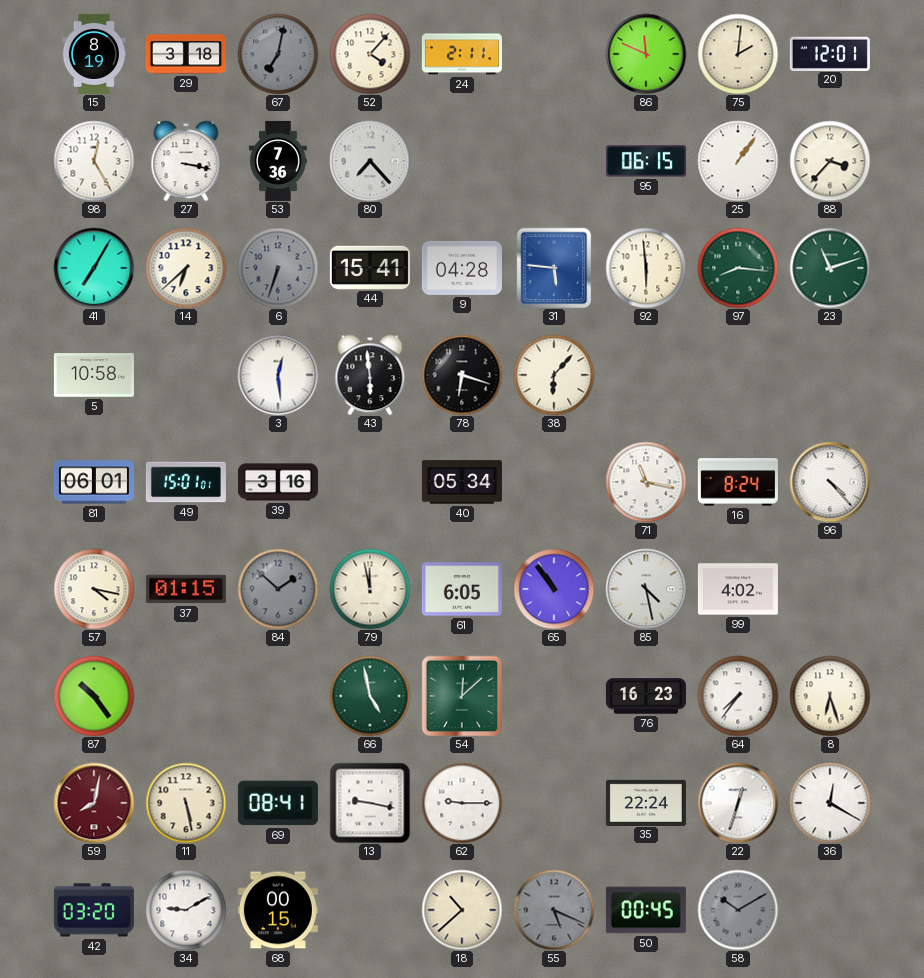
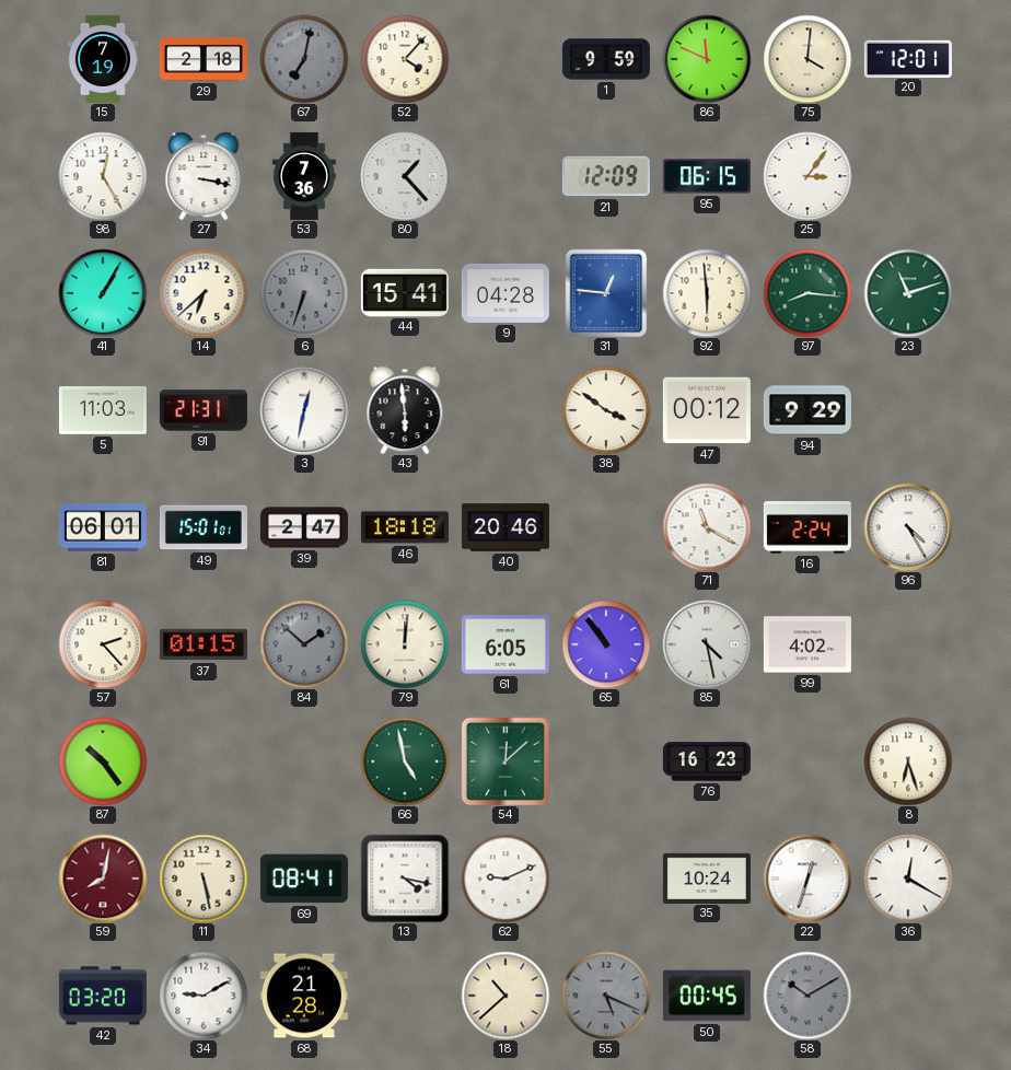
15: 8:19 -> 7:19 (103, 59)
29: 3:18 -> 2:18 (204, 59)
24: 2:11 -> none (462, 54)
1: none -> 9:59 (606, 59)
75: 2:01 -> 4:01 (807, 59)
80: 7:23 -> 1:23 (405, 176)
21: none -> 12:09 (606, 176)
25: 1:06 -> 3:06 (807, 176)
88: 3:37 -> none (830, 161)
41: 7:05 -> 1:05 (103, 293)
31: 5:46 -> 12:46 (606, 293)
5: 10:58 -> 11:03 (103, 410)
91: none -> 21:31 (204, 410)
3: 12:29 -> 12:32 (304, 410)
78: 6:18 -> none (462, 375)
38: 6:07 -> 3:51 (606, 410)
47: none -> 00:12 (707, 410)
94: none -> 9:29 (807, 410)
39: 3:16 -> 2:47 (304, 527)
46: none -> 18:18 (405, 527)
40: 05:34 -> 20:46 (505, 527)
71: 11:17 -> 11:20 (707, 527)
16: 8:24 -> 2:24 (807, 527)
96: 4:23 -> 4:25 (908, 527)
57: 4:17 -> 2:23 (103, 644)
79: 11:58 -> 12:01 (405, 644)
64: 7:36 -> none (738, 696)
13: 9:17 -> 4:17 (405, 879)
62: 9:15 -> 9:11 (505, 879)
35: 22:24 -> 10:24 (707, 877)
68: 00:15 -> 21:28 (304, 996)
